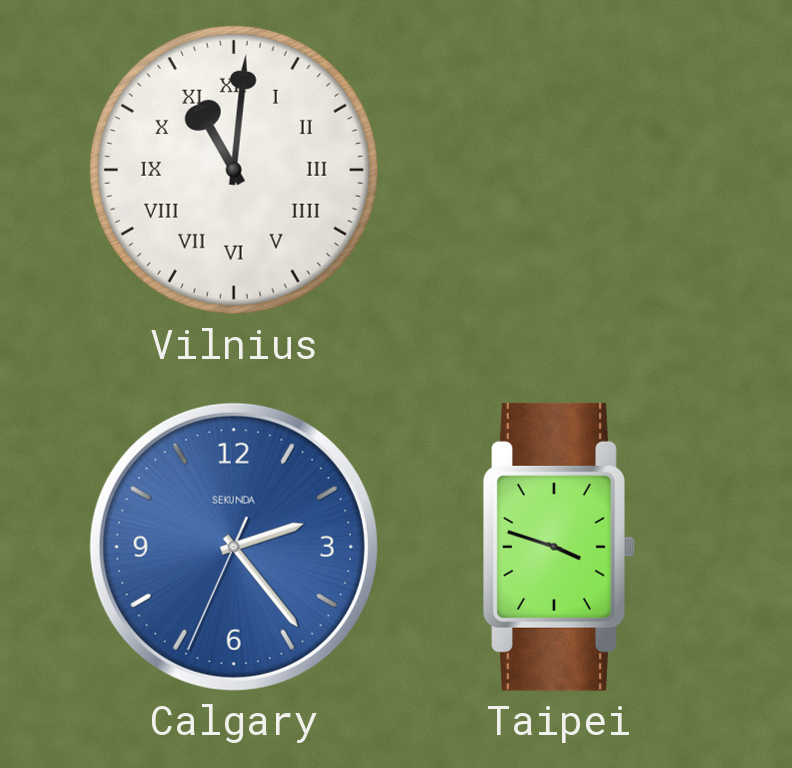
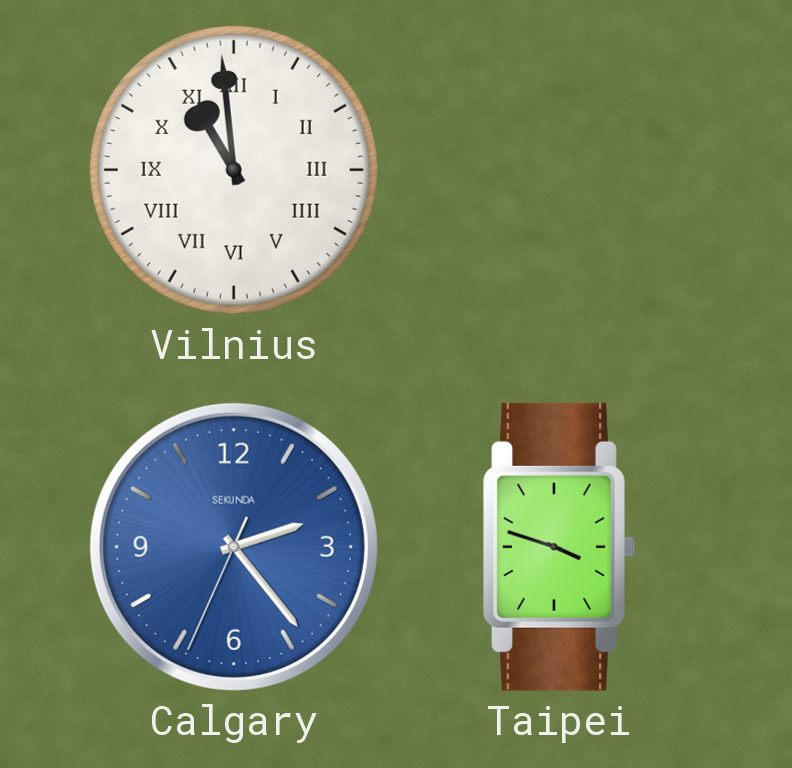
Vilnius: 11:01 -> 10:59 (234, 170)
